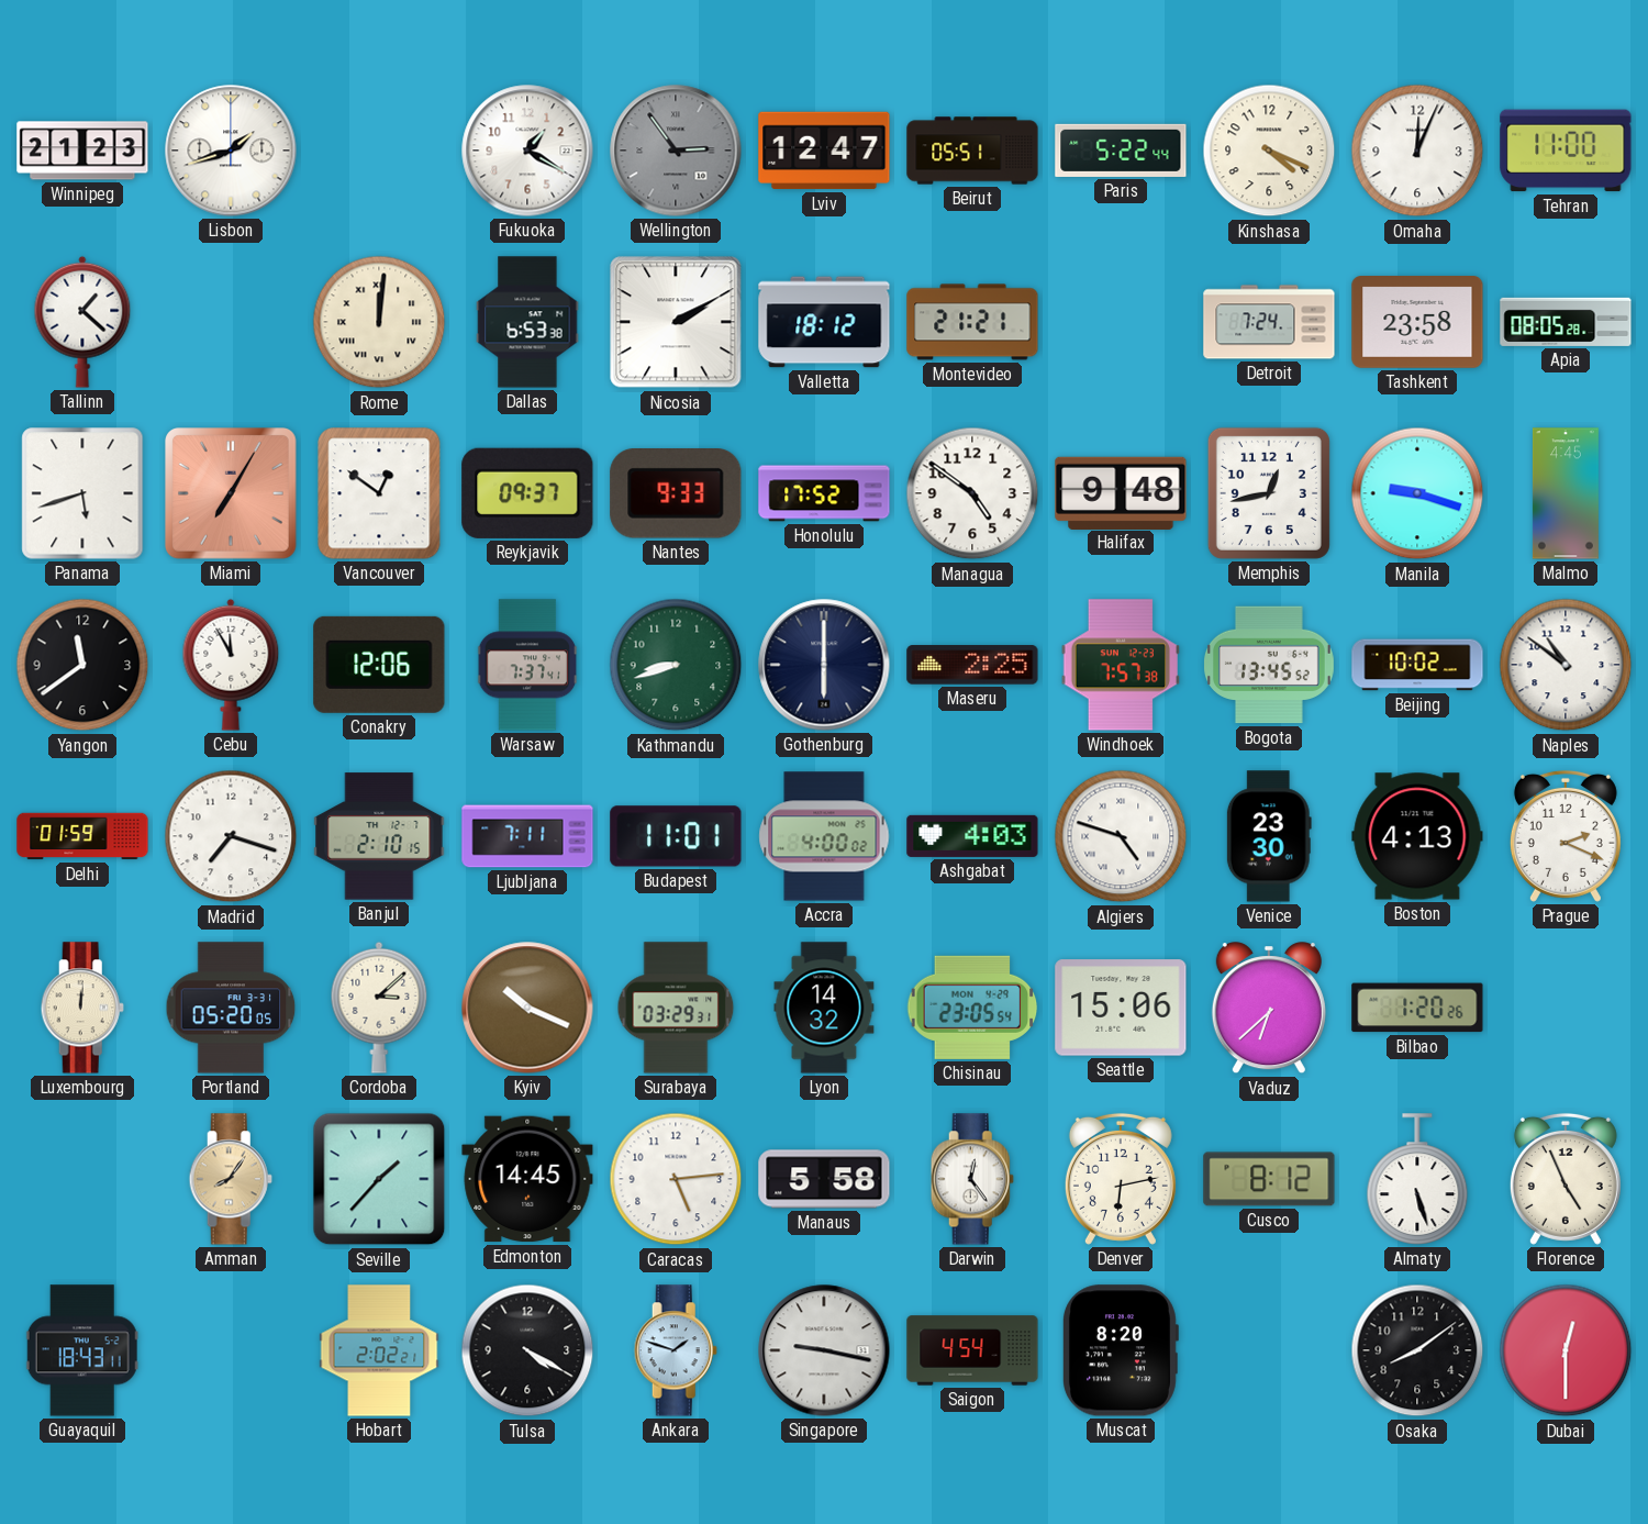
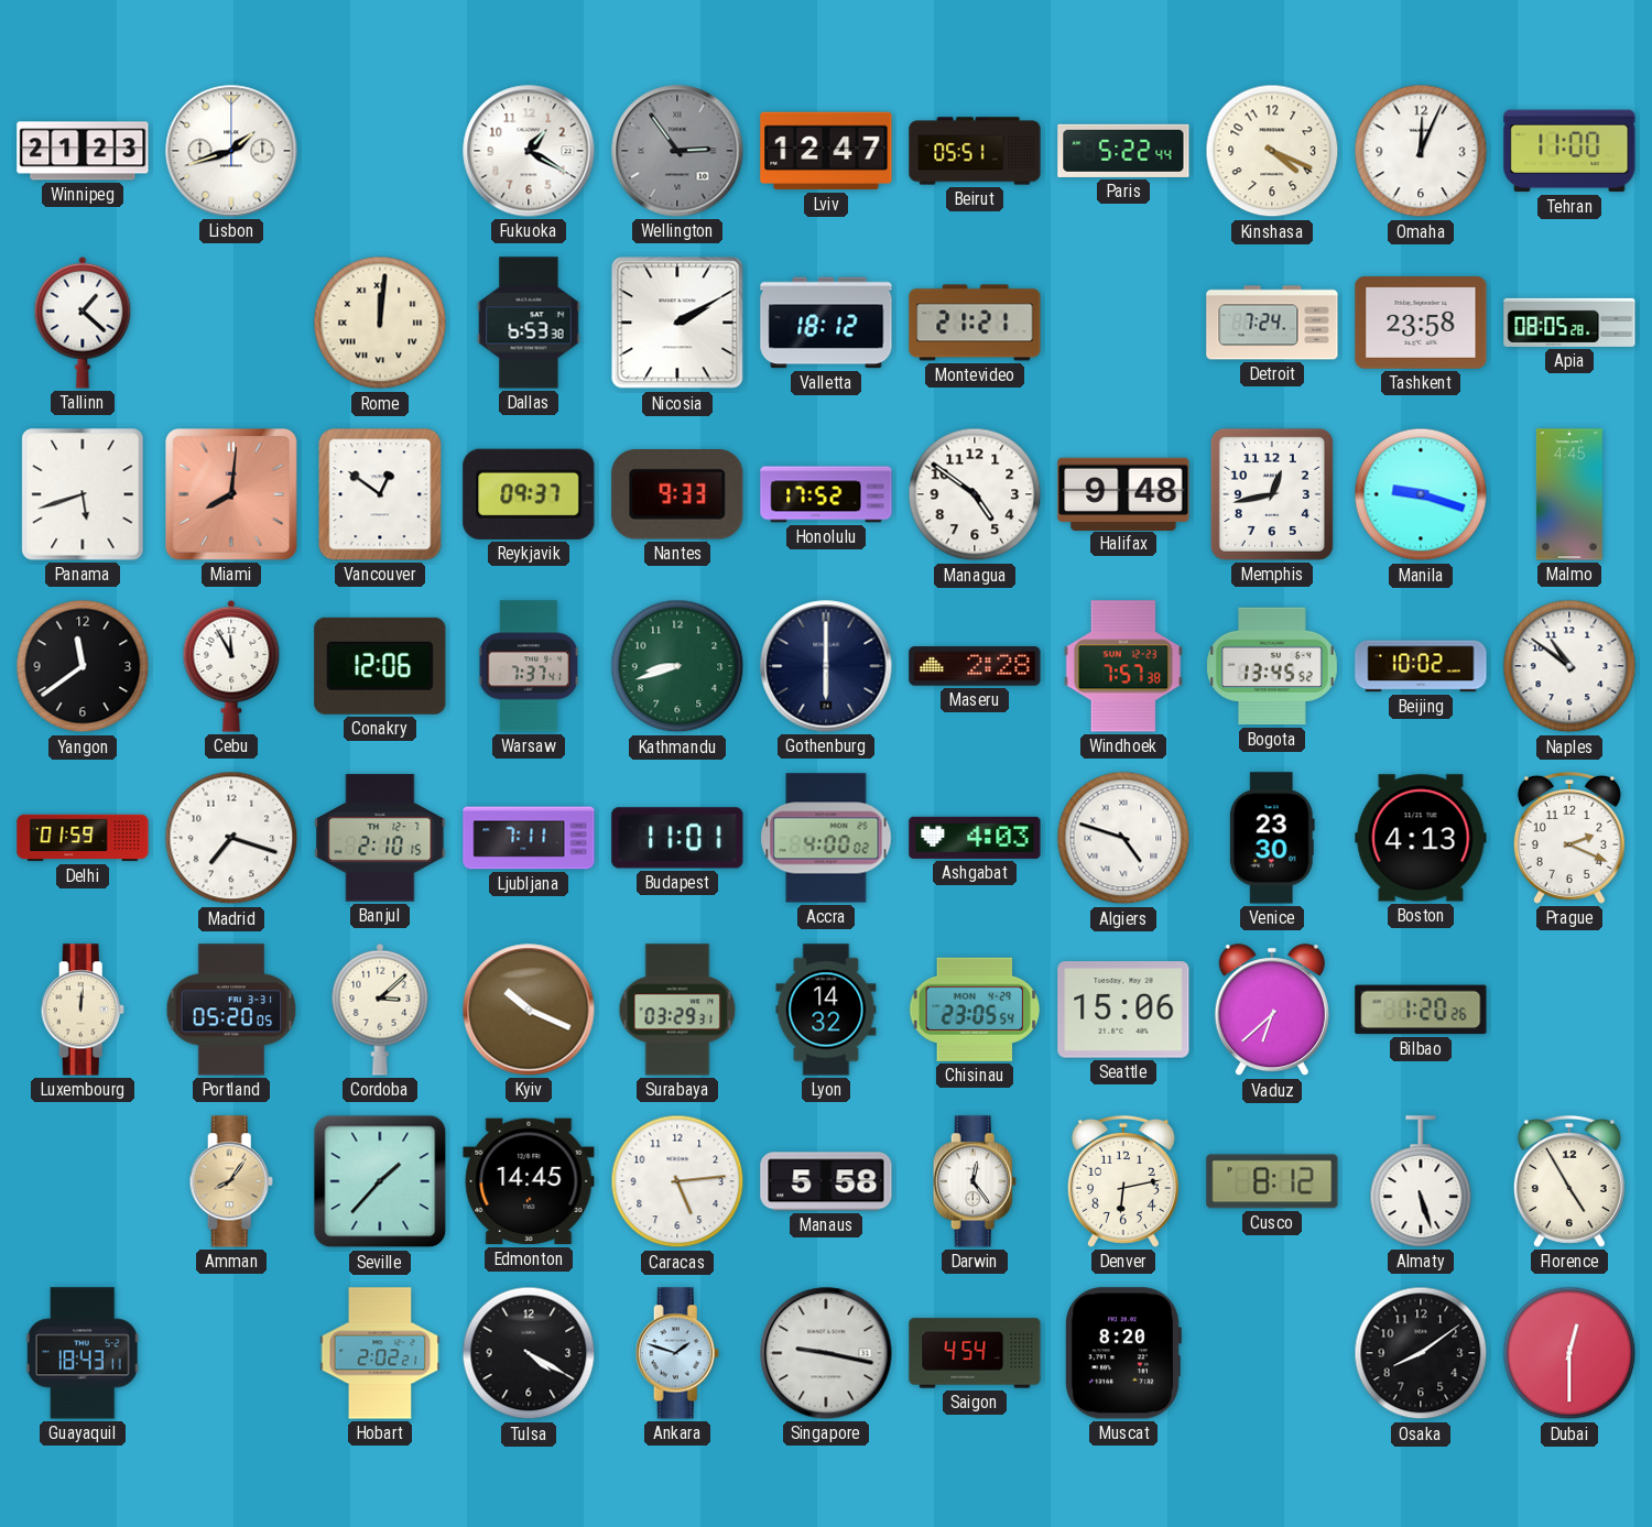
Miami: 7:05 -> 8:01 (232, 495)
Maseru: 2:25 -> 2:28 (975, 666)
Florence: 4:56 -> 4:55 (1569, 1181)
